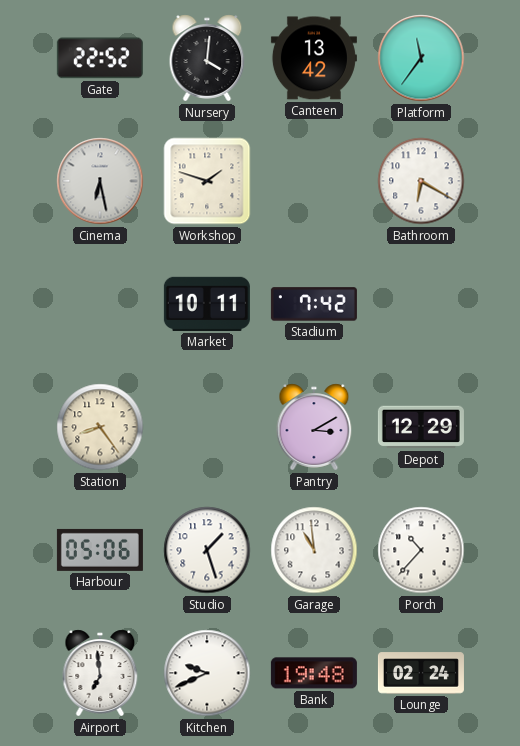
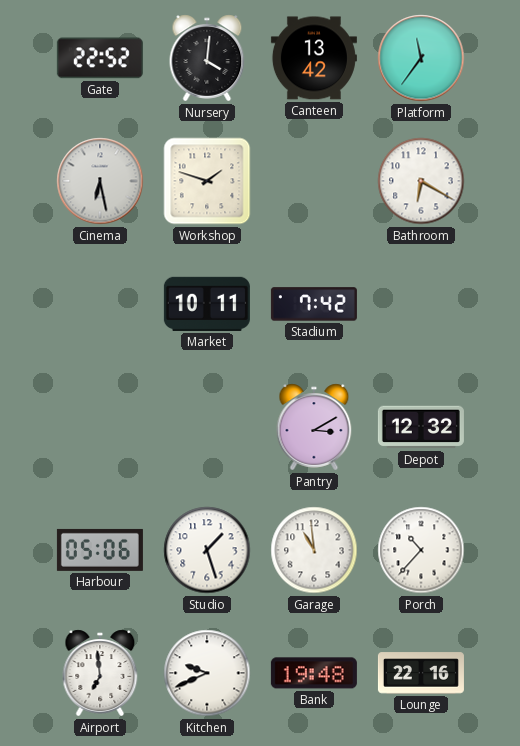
Station: 8:24 -> none (100, 427)
Depot: 12:29 -> 12:32 (421, 427)
Lounge: 02:24 -> 22:16 (421, 673)
